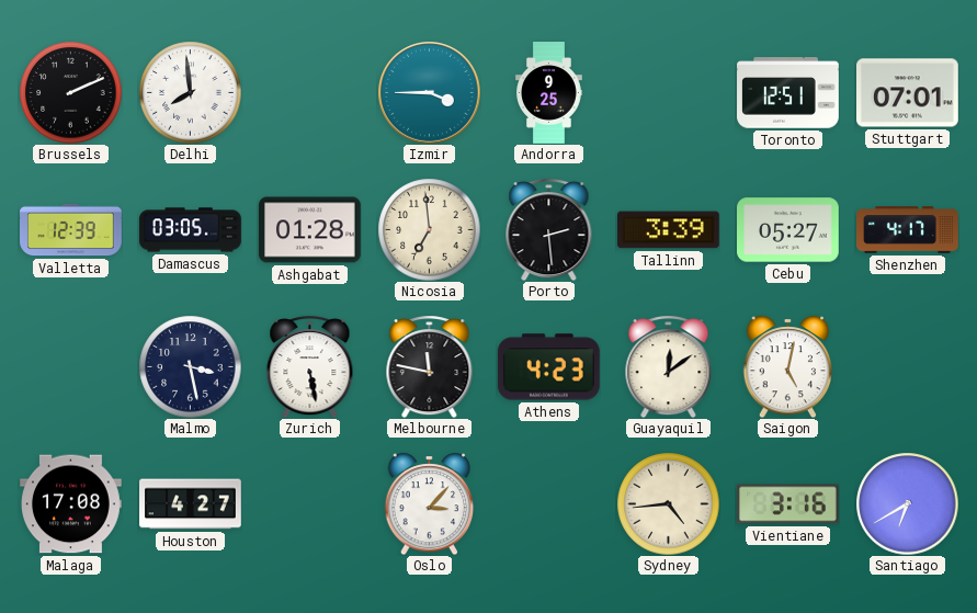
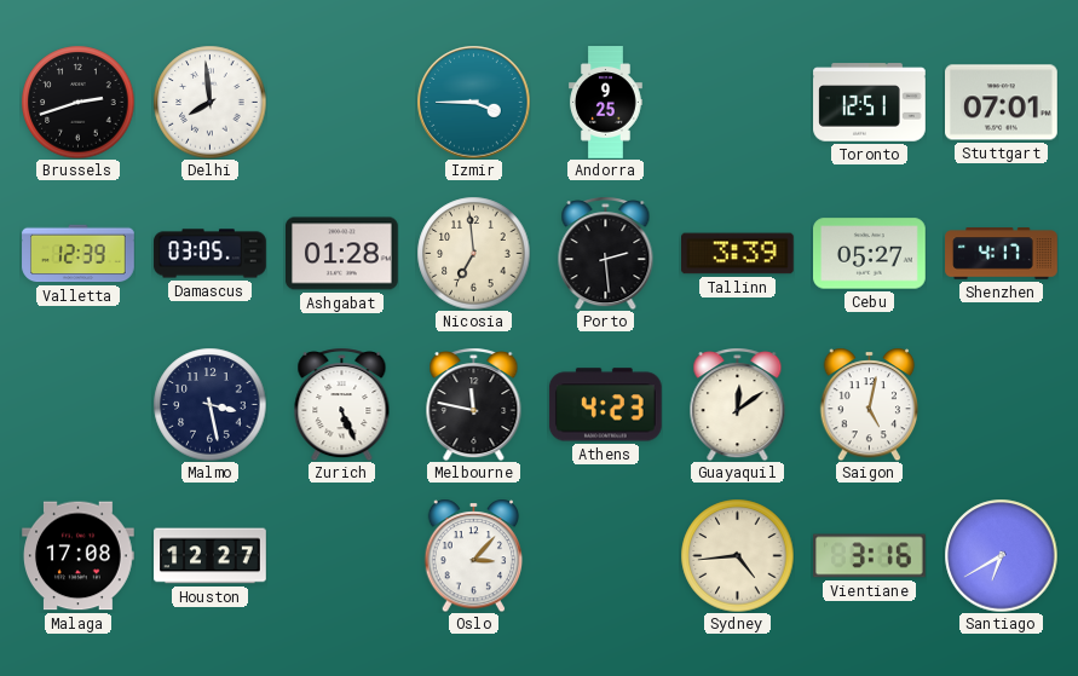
Brussels: 2:11 -> 2:42 (77, 102)
Zurich: 5:28 -> 5:26 (342, 405)
Houston: 4:27 -> 12:27 (211, 556)
